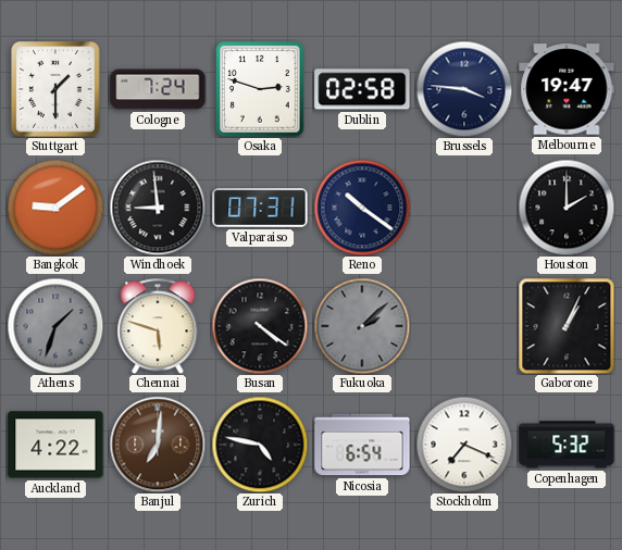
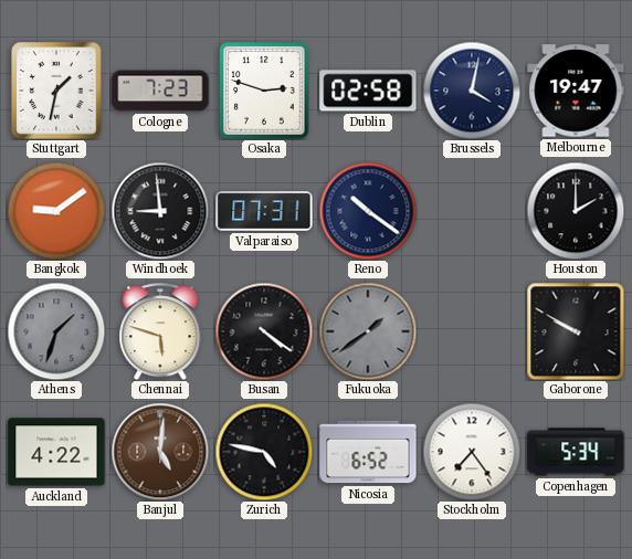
Stuttgart: 1:30 -> 1:32 (56, 91)
Cologne: 7:24 -> 7:23 (160, 91)
Brussels: 3:46 -> 4:02 (472, 91)
Fukuoka: 2:08 -> 1:39 (368, 331)
Gaborone: 1:04 -> 9:50 (576, 331)
Banjul: 7:01 -> 5:01 (160, 452)
Nicosia: 6:54 -> 6:52 (368, 452)
Stockholm: 7:19 -> 7:24 (472, 452)
Copenhagen: 5:32 -> 5:34 (576, 452)
